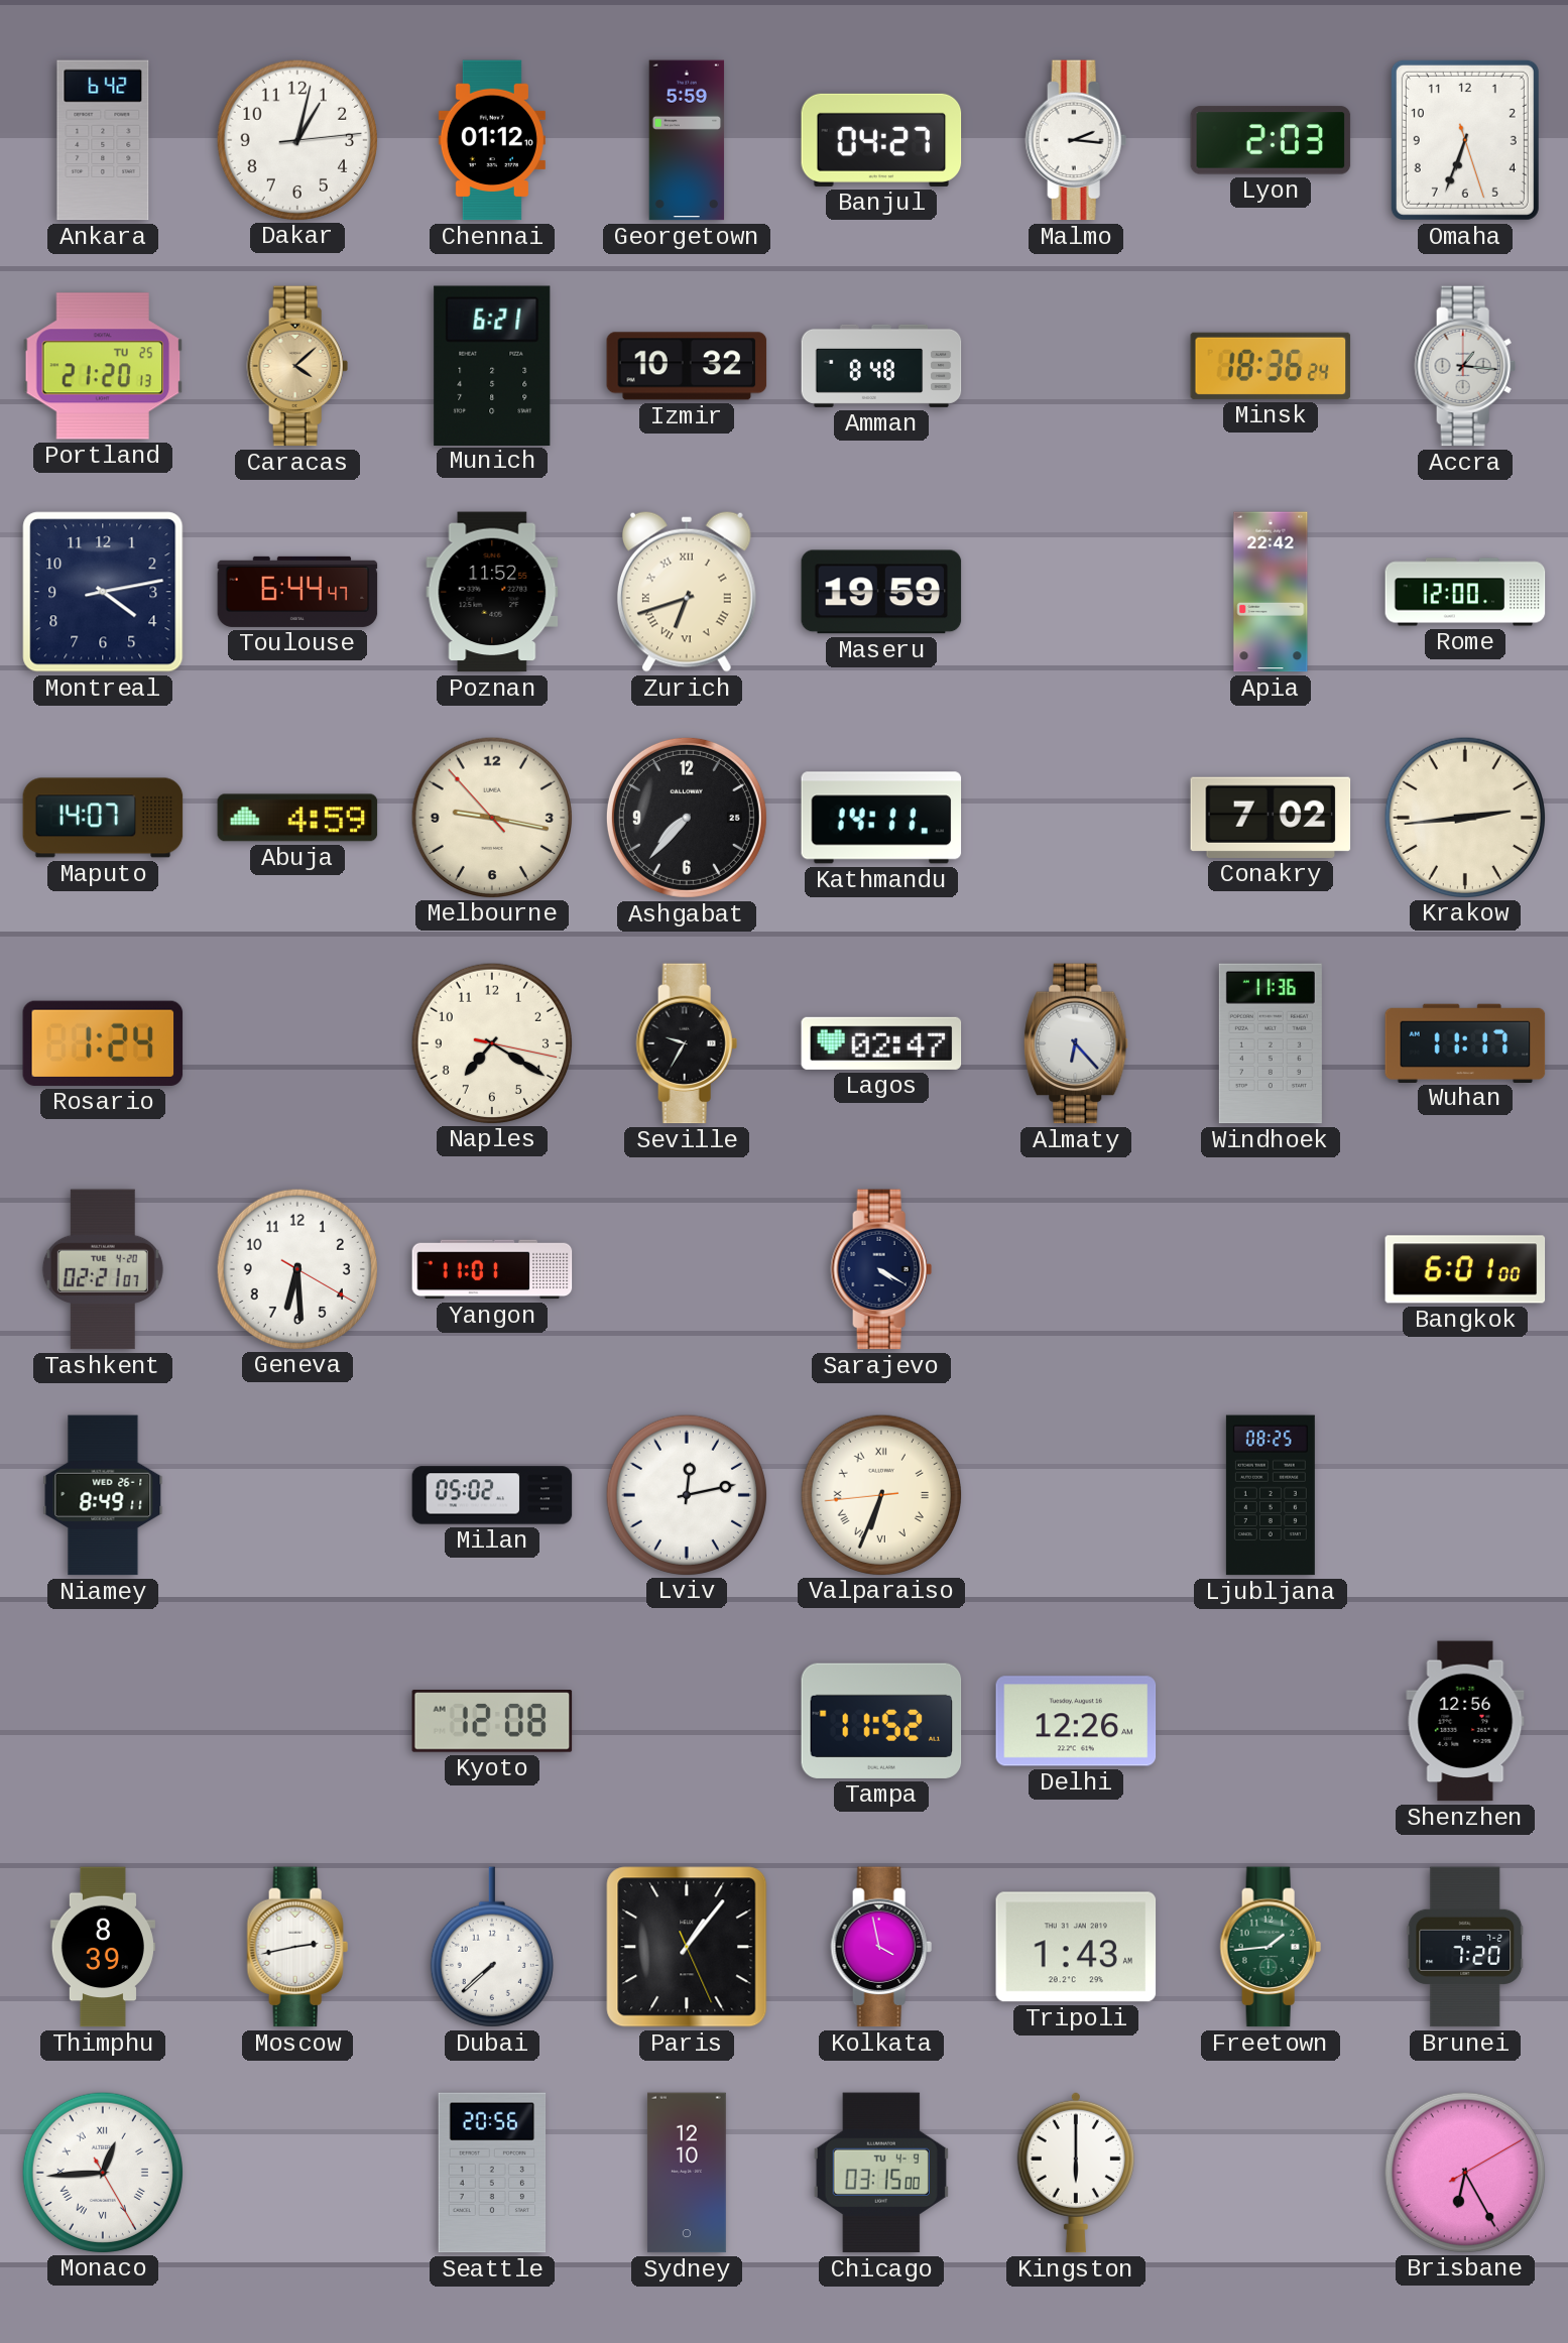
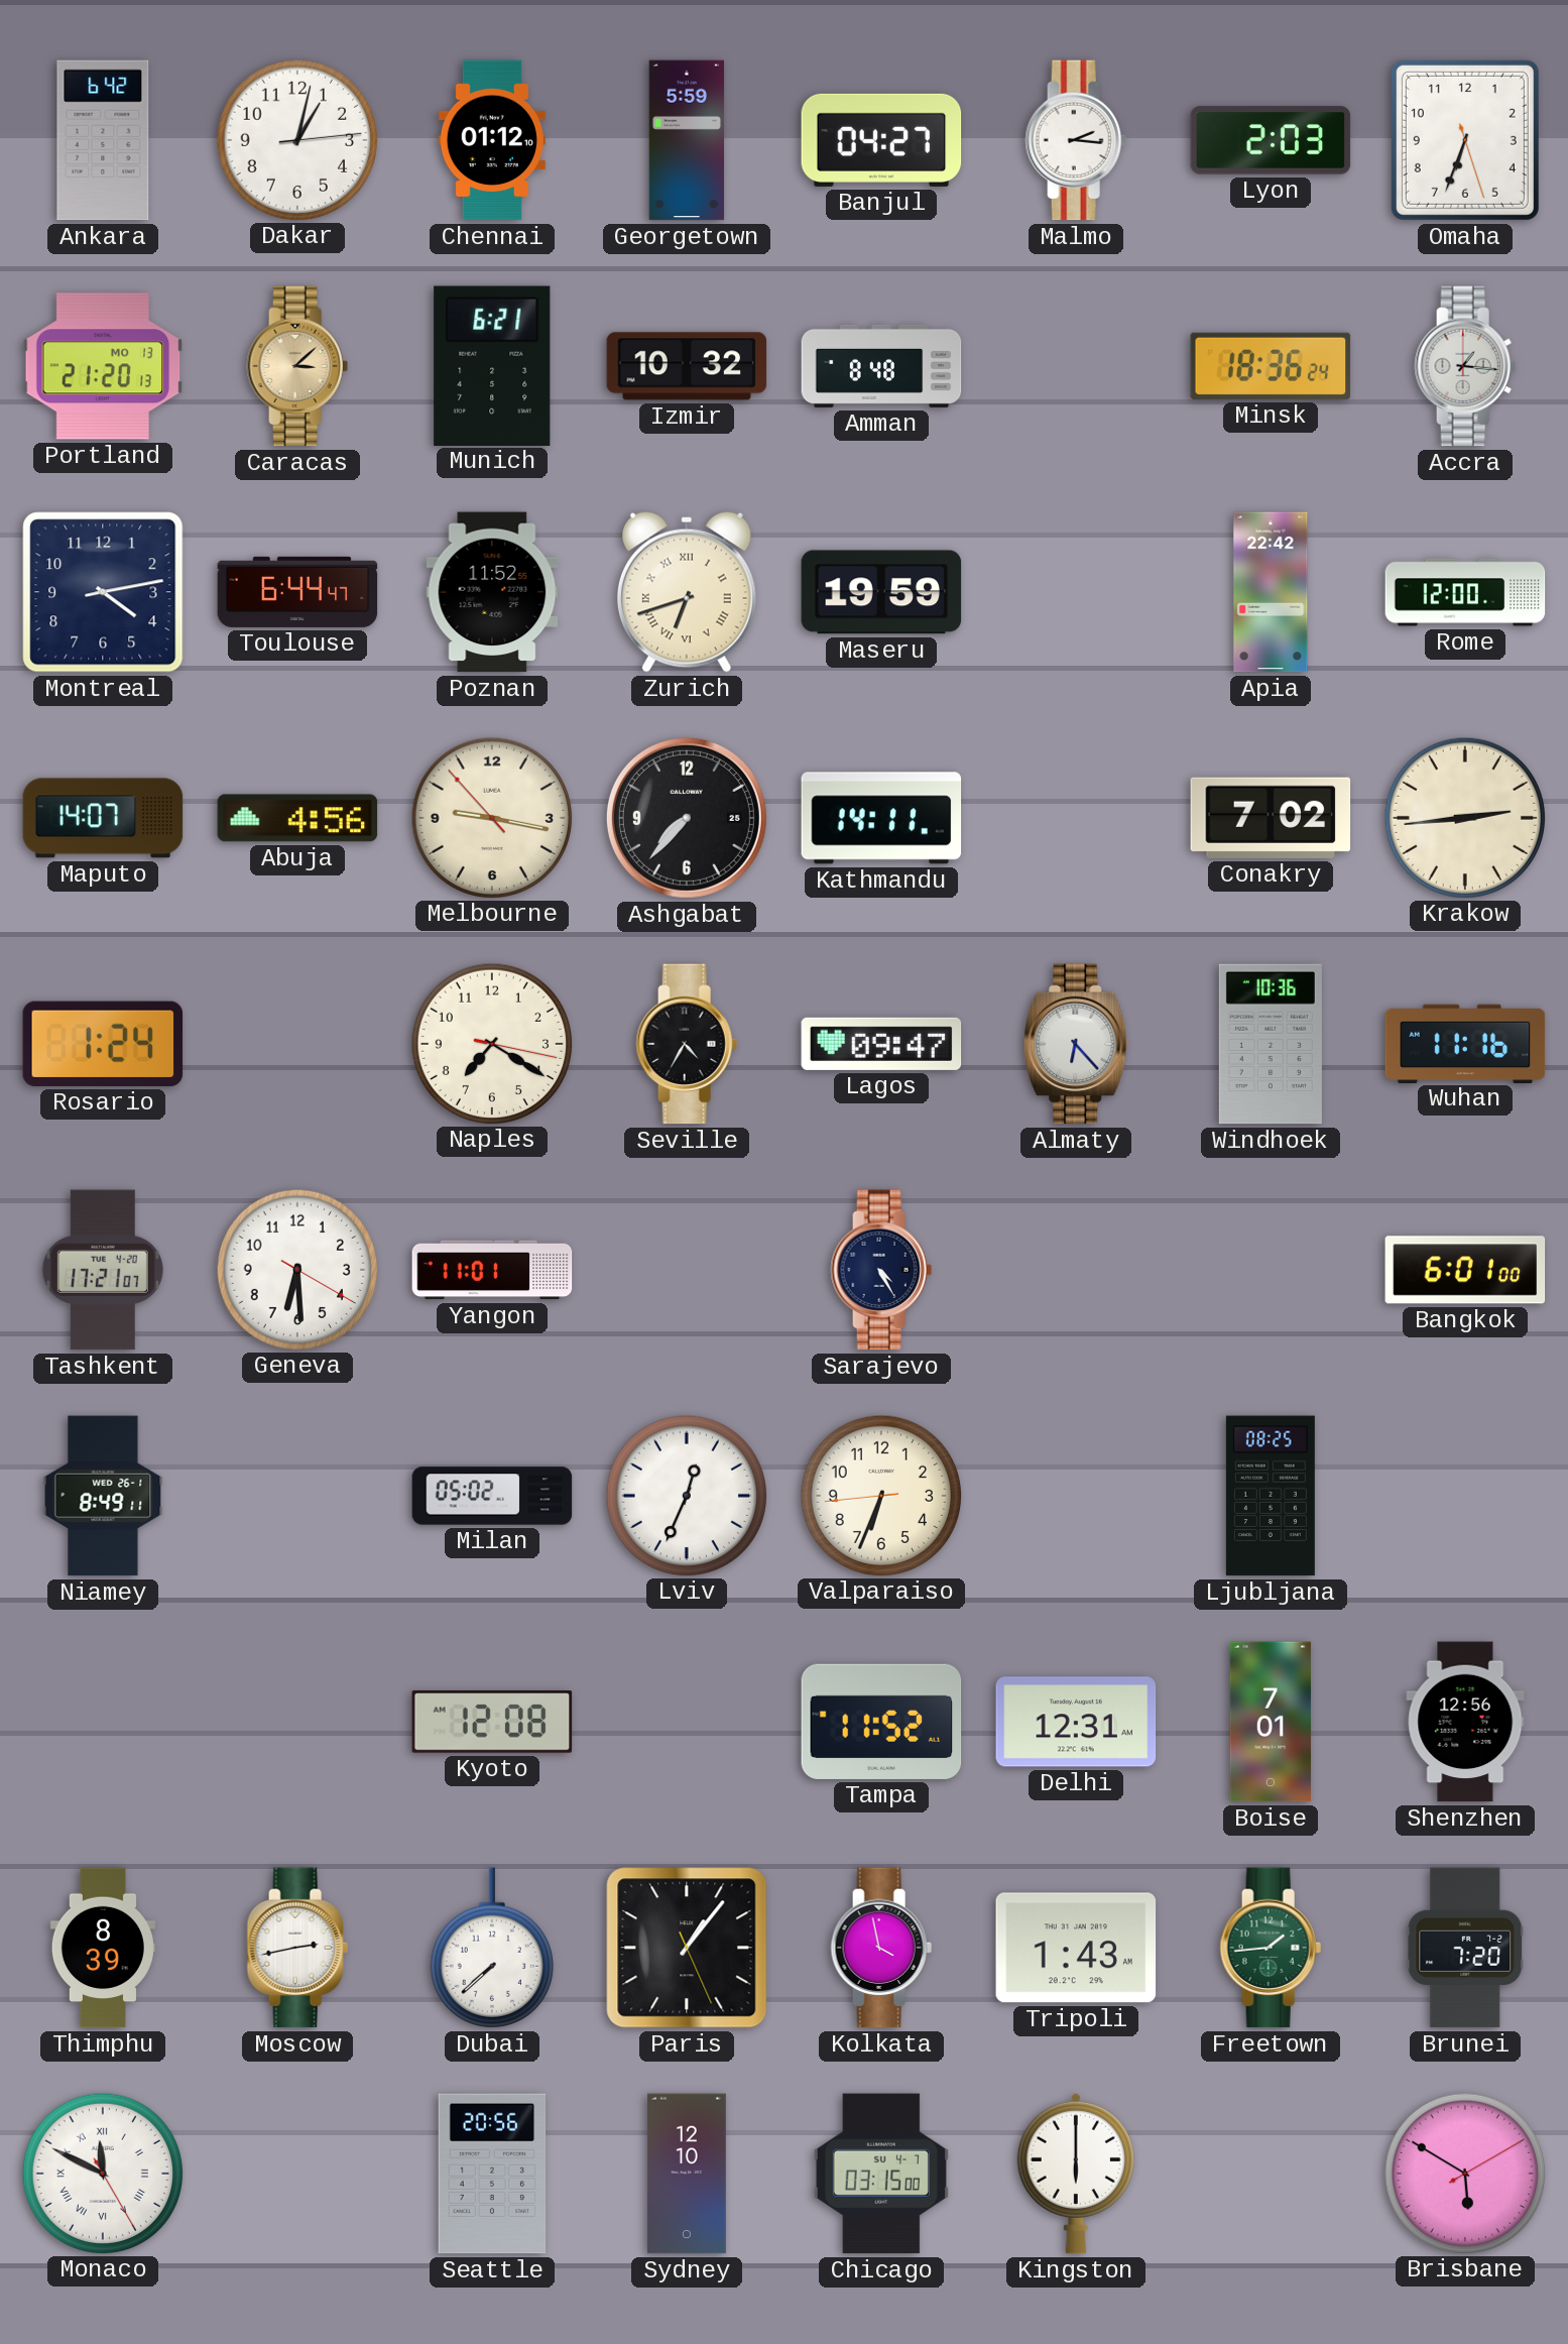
Portland date: TU 25 -> MO 13 (103, 366)
Caracas: 4:08 -> 3:08 (297, 366)
Abuja: 4:59 -> 4:56 (297, 818)
Seville: 9:35 -> 4:35 (687, 1044)
Lagos: 02:47 -> 09:47 (881, 1044)
Windhoek: 11:36 -> 10:36 (1271, 1044)
Wuhan: 11:17 -> 11:16 (1465, 1043)
Tashkent: 02:21 -> 17:21 (103, 1270)
Sarajevo: 4:20 -> 4:25 (881, 1270)
Lviv: 12:13 -> 12:34 (686, 1495)
Valparaiso numerals: Roman -> Arabic (880, 1495)
Delhi: 12:26 -> 12:31 (1076, 1722)
Boise: none -> 7:01 (1271, 1722)
Monaco: 12:44 -> 11:49 (102, 2173)
Chicago date: TU 4-9 -> SU 4-7 (881, 2174)
Brisbane: 6:25 -> 5:50 (1464, 2173)
